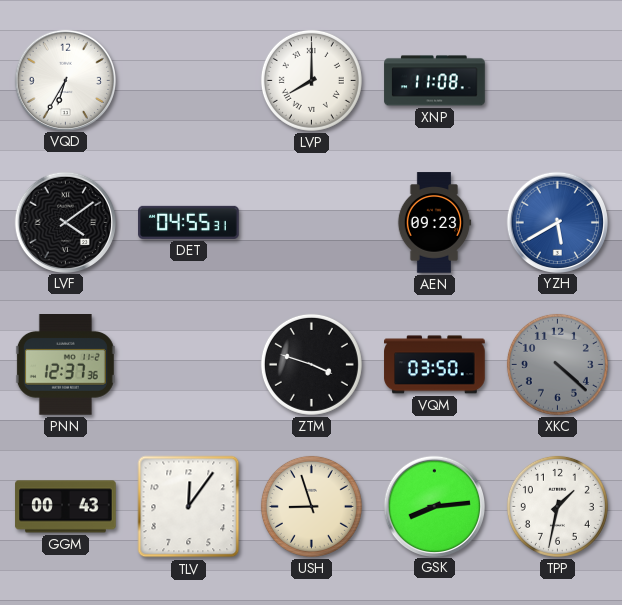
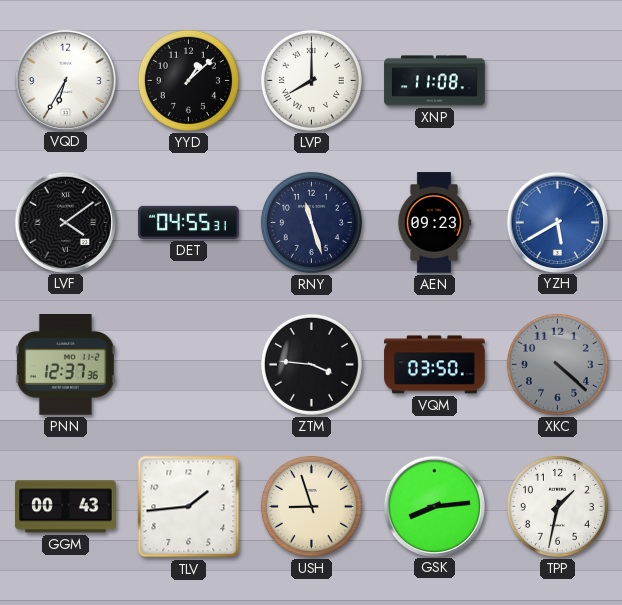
YYD: none -> 1:08 (188, 80)
RNY: none -> 11:27 (311, 222)
ZTM: 3:48 -> 3:46 (311, 364)
TLV: 12:06 -> 1:44 (189, 507)
